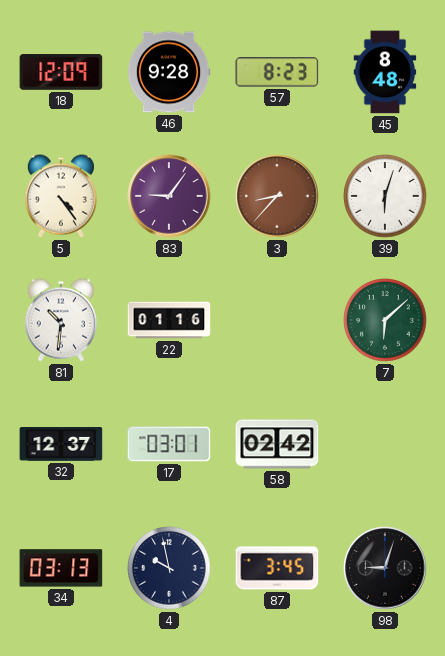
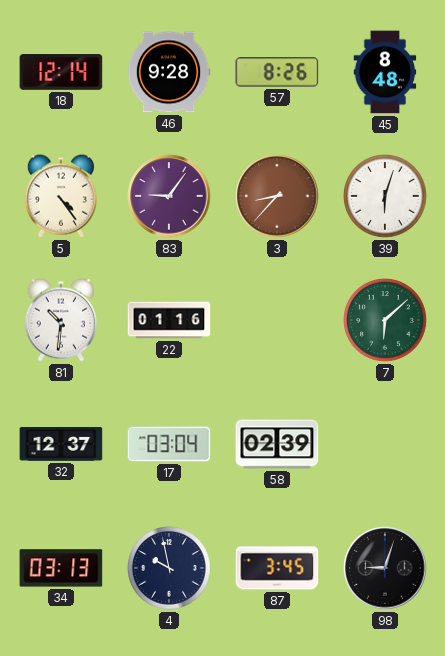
18: 12:09 -> 12:14 (61, 72)
57: 8:23 -> 8:26 (277, 72)
17: 03:01 -> 03:04 (169, 444)
58: 02:42 -> 02:39 (277, 444)
